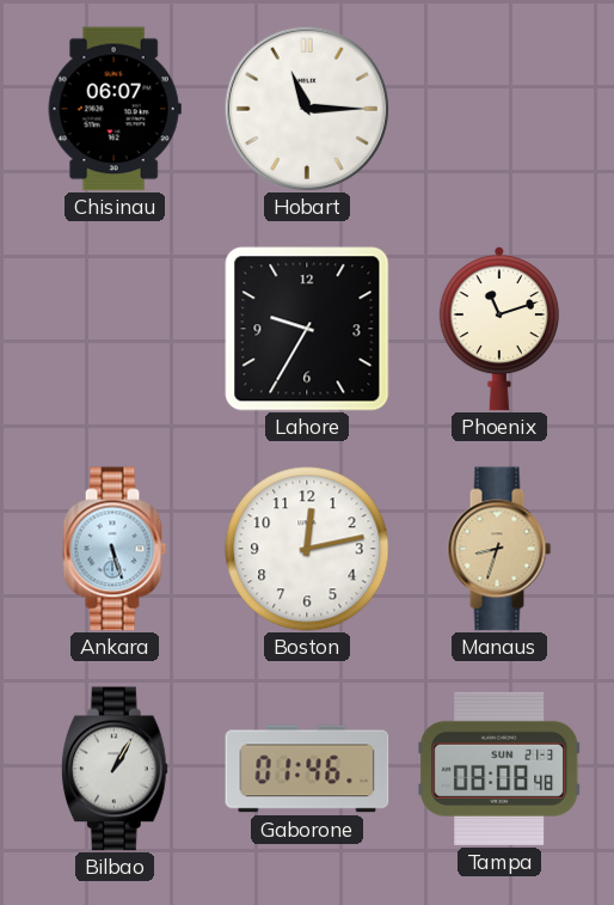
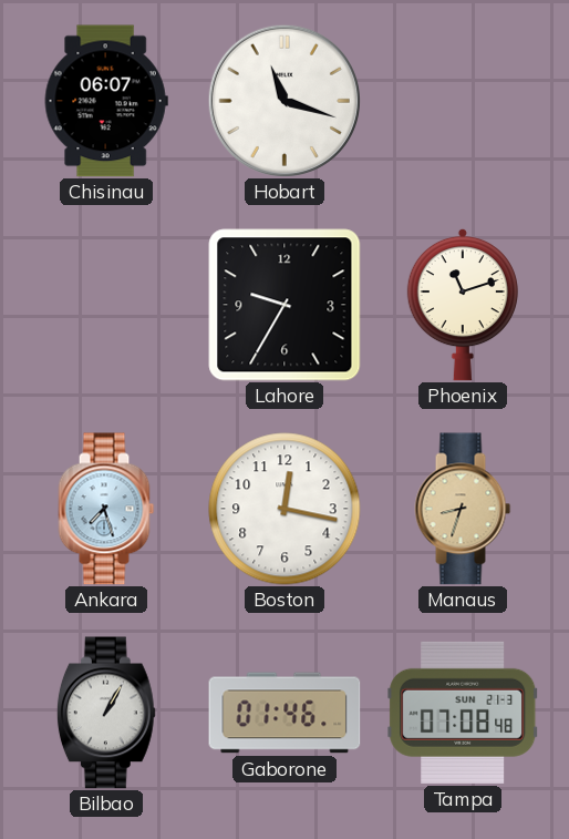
Hobart: 11:15 -> 11:18 (284, 101)
Ankara: 5:27 -> 7:27 (106, 509)
Boston: 12:13 -> 12:17 (284, 509)
Tampa: 08:08 -> 07:08 (463, 713)
